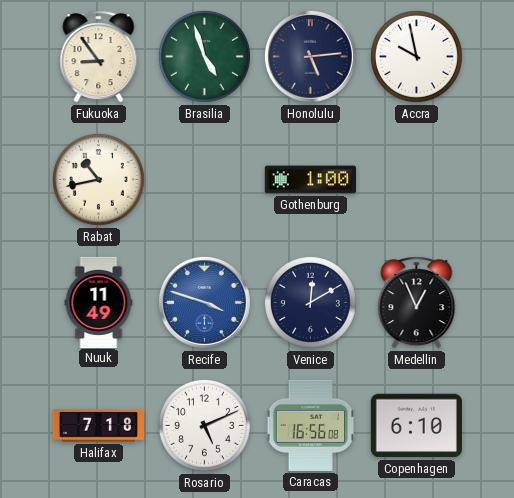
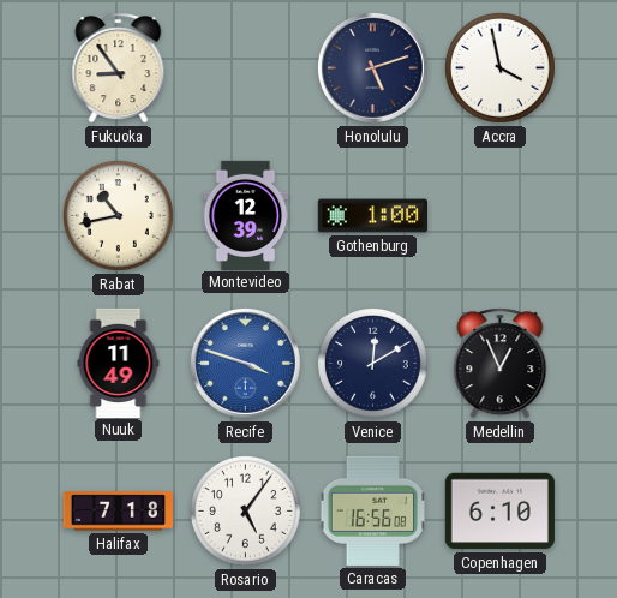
Brasilia: 4:57 -> none (205, 57)
Honolulu: 5:14 -> 5:12 (372, 67)
Accra: 9:58 -> 3:58 (501, 68)
Montevideo: none -> 12:39 (246, 215)
Rosario: 5:11 -> 5:06 (246, 512)
